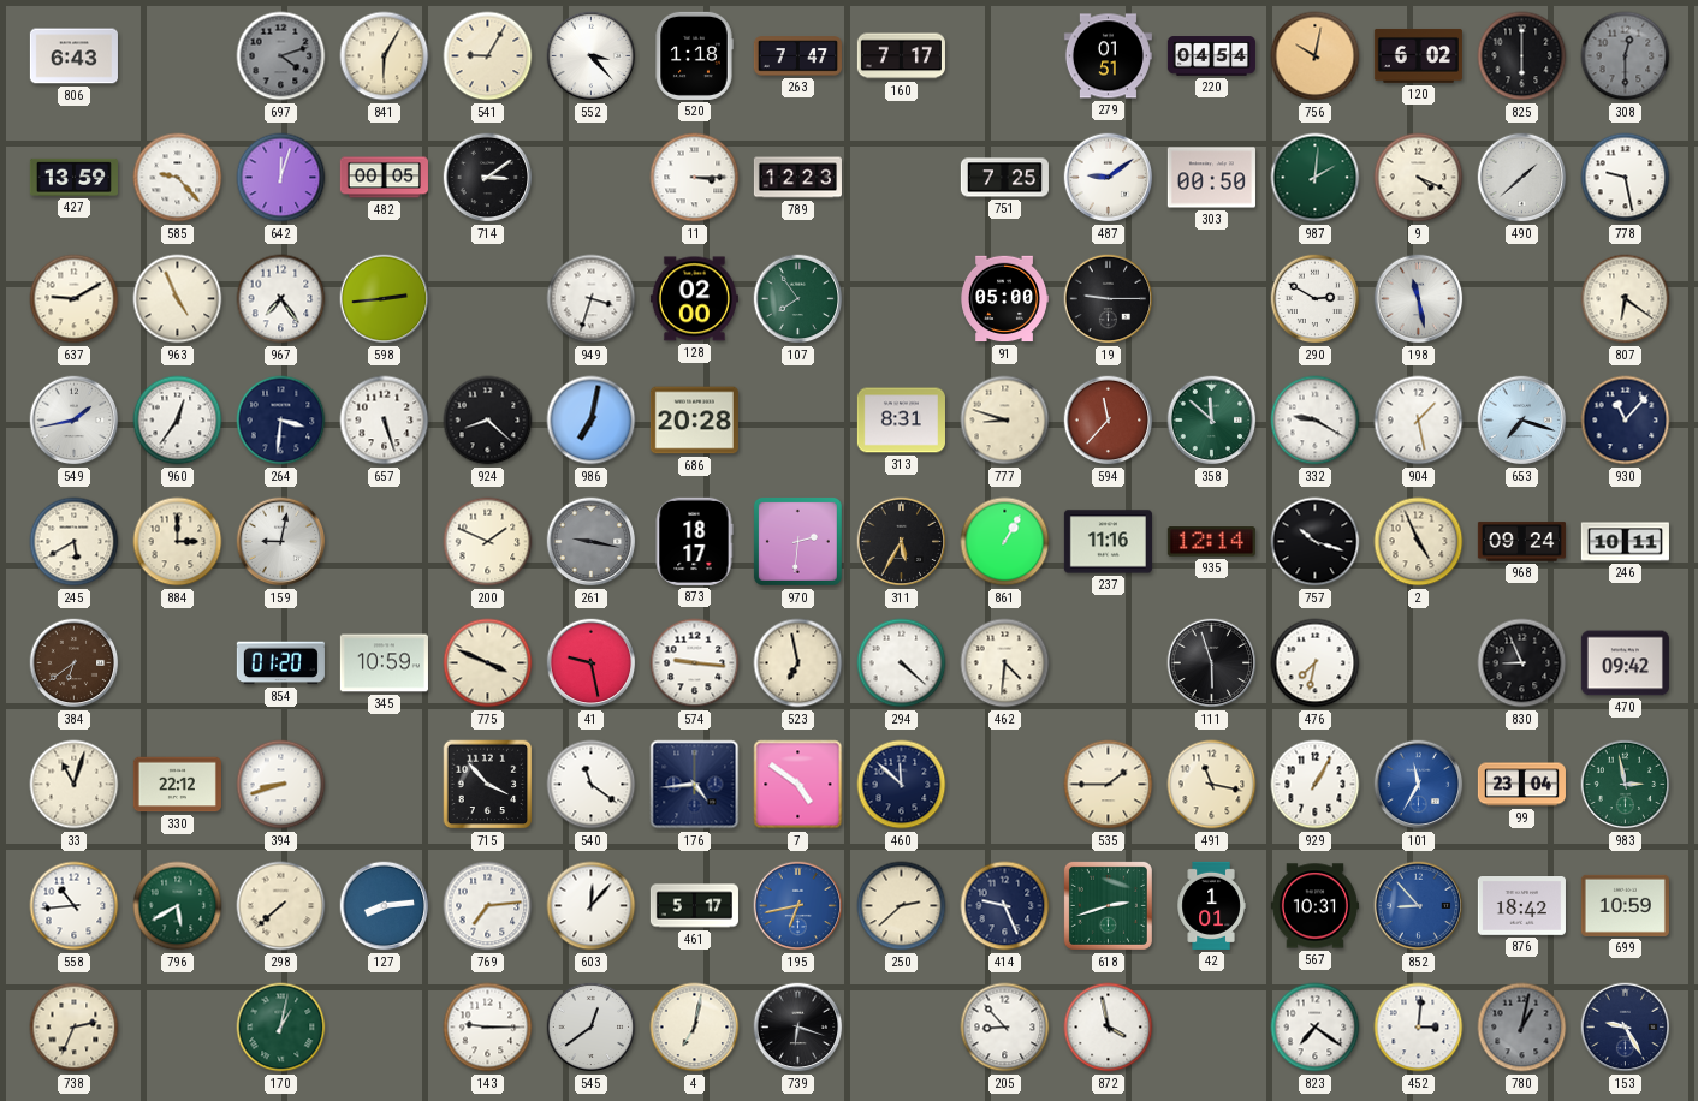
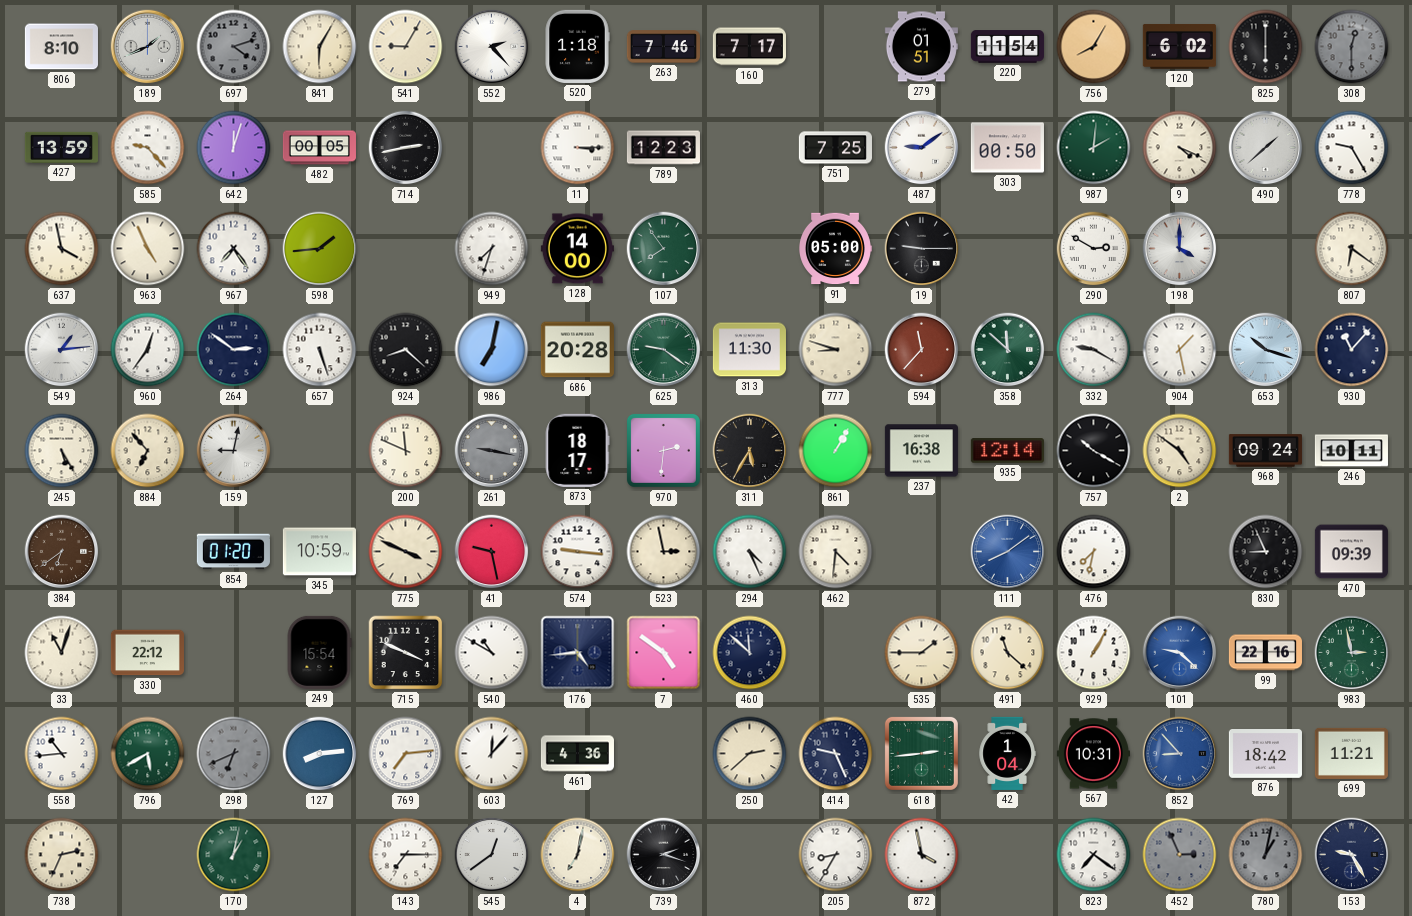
806: 6:43 -> 8:10 (61, 47)
189: none -> 1:41 (148, 47)
552: 3:23 -> 2:23 (492, 47)
263: 7:47 -> 7:46 (663, 47)
220: 04:54 -> 11:54 (1007, 47)
756: 10:02 -> 8:05 (1094, 47)
714: 3:09 -> 2:43 (406, 148)
778: 9:28 -> 9:25 (1352, 148)
637: 9:10 -> 3:58 (62, 249)
598: 2:44 -> 1:44 (320, 249)
949: 3:33 -> 7:33 (492, 249)
128: 02:00 -> 14:00 (577, 249)
198: 11:28 -> 4:00 (1180, 249)
549: 1:43 -> 1:14 (62, 350)
264: 3:31 -> 2:51 (234, 350)
625: none -> 9:21 (664, 350)
313: 8:31 -> 11:30 (749, 350)
653: 7:18 -> 10:18 (1266, 350)
245: 5:40 -> 5:25 (62, 451)
884: 3:00 -> 6:53 (148, 451)
200: 1:49 -> 11:49 (406, 451)
237: 11:16 -> 16:38 (921, 451)
757: 10:18 -> 10:20 (1094, 451)
2: 4:56 -> 4:51 (1180, 451)
523: 6:58 -> 2:58 (664, 552)
294: 4:22 -> 4:26 (750, 552)
111: 5:57 -> 8:09 (1008, 552)
111 dial: black -> blue (1008, 552)
470: 09:42 -> 09:39 (1351, 552)
394: 8:42 -> none (281, 785)
249: none -> 15:54 (319, 652)
715: 3:53 -> 3:49 (406, 653)
540: 11:21 -> 10:50 (492, 653)
491: 11:17 -> 11:22 (1008, 653)
101: 11:35 -> 9:22 (1180, 653)
99: 23:04 -> 22:16 (1265, 653)
298: 7:38 -> 6:41 (234, 754)
298 dial: cream -> grey (234, 754)
461: 5:17 -> 4:36 (577, 754)
195: 6:43 -> none (798, 906)
618: 2:42 -> 2:44 (921, 753)
42: 1:01 -> 1:04 (1007, 753)
699: 10:59 -> 11:21 (1351, 753)
143: 9:15 -> 7:15 (406, 855)
739: 6:18 -> 2:18 (664, 855)
205: 8:53 -> 8:35 (836, 855)
452: 3:01 -> 2:56 (1180, 855)
452 dial: white -> grey (1180, 855)
